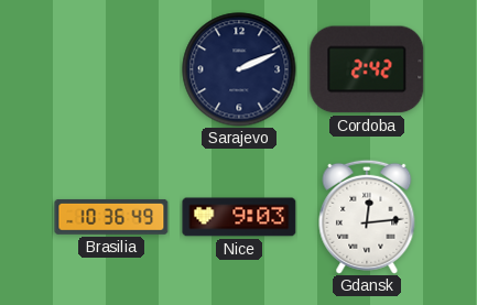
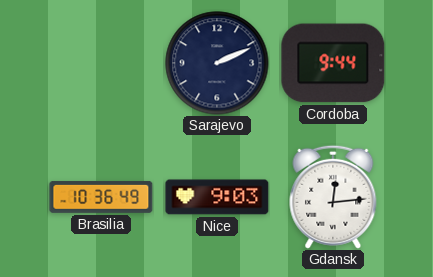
Cordoba: 2:42 -> 9:44 (333, 63)
